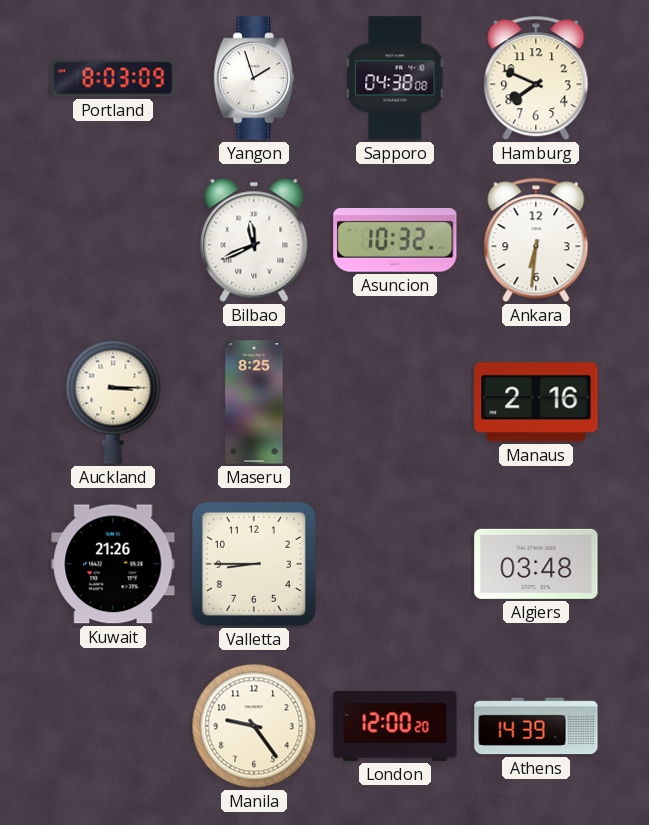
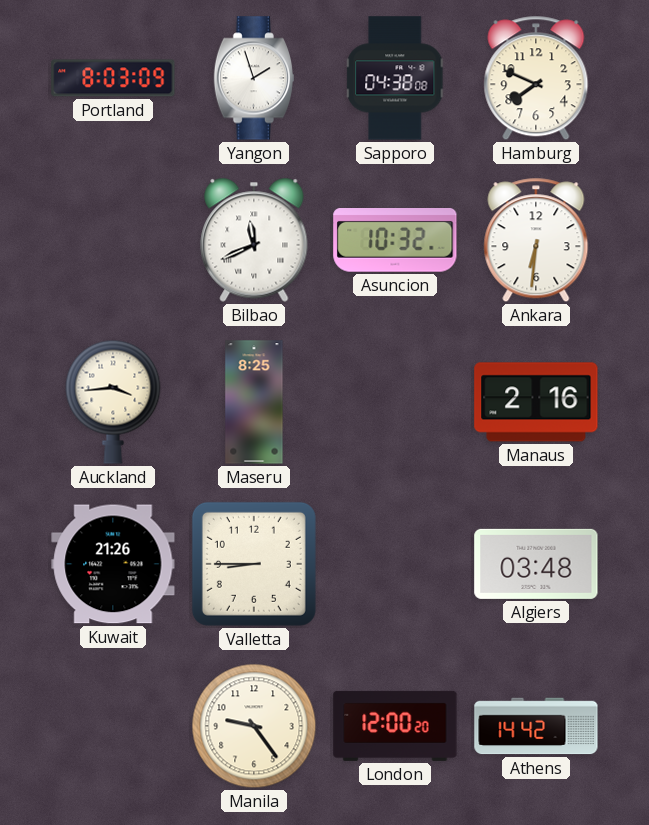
Auckland: 3:15 -> 3:44 (113, 402)
Athens: 14:39 -> 14:42 (536, 726)
